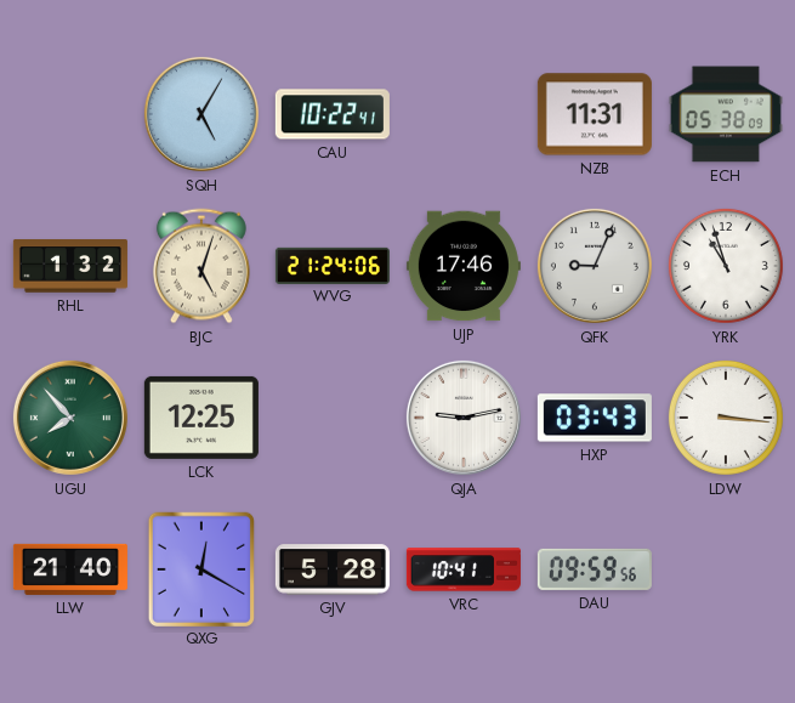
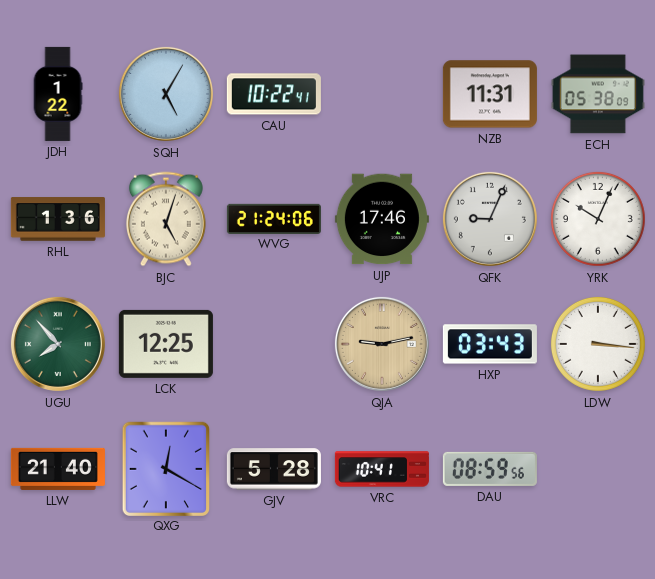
JDH: none -> 1:22 (58, 94)
RHL: 1:32 -> 1:36 (58, 219)
YRK: 10:57 -> 10:04 (598, 219)
QJA dial: white -> champagne (382, 344)
DAU: 09:59 -> 08:59 (490, 469)
